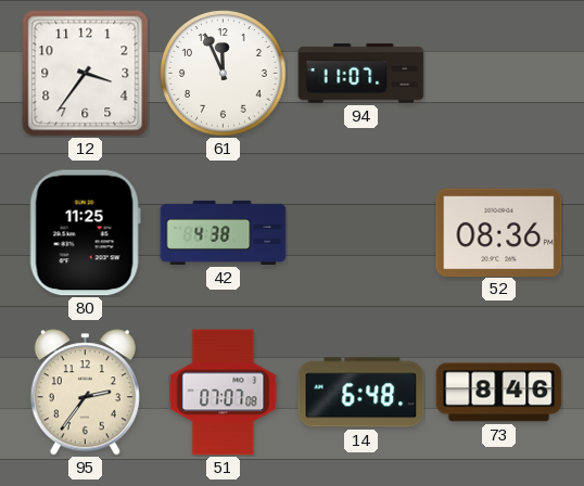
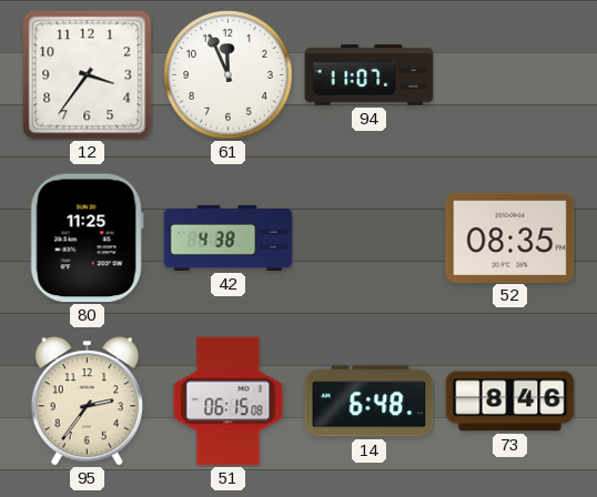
52: 08:36 -> 08:35 (510, 237)
51: 07:07 -> 06:15 (229, 402)
